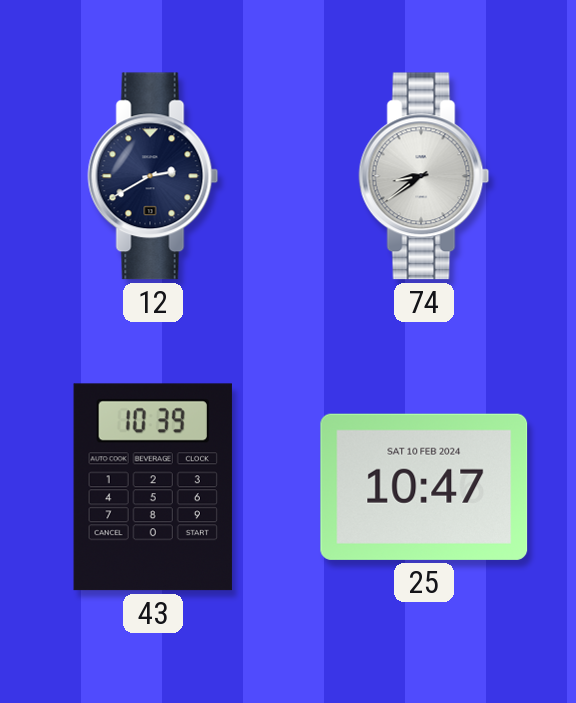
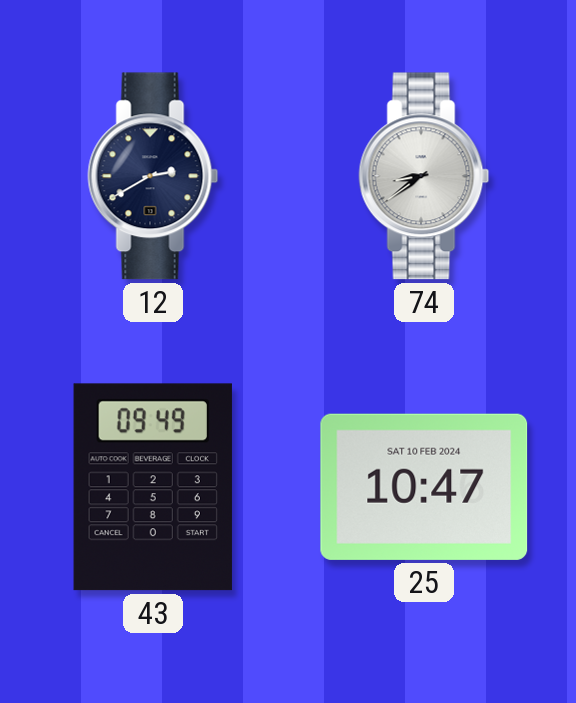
43: 10:39 -> 09:49 (153, 487)
